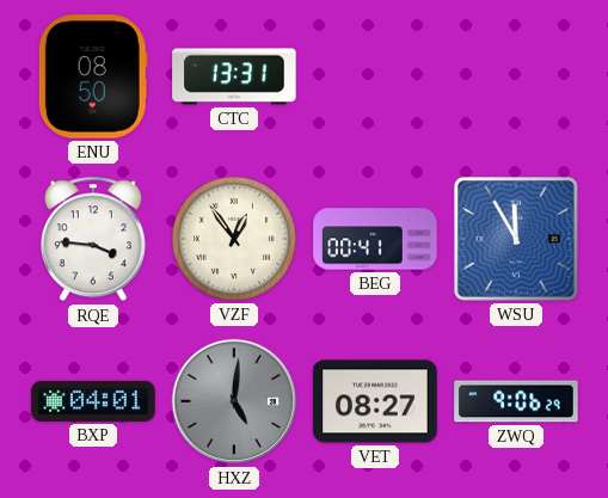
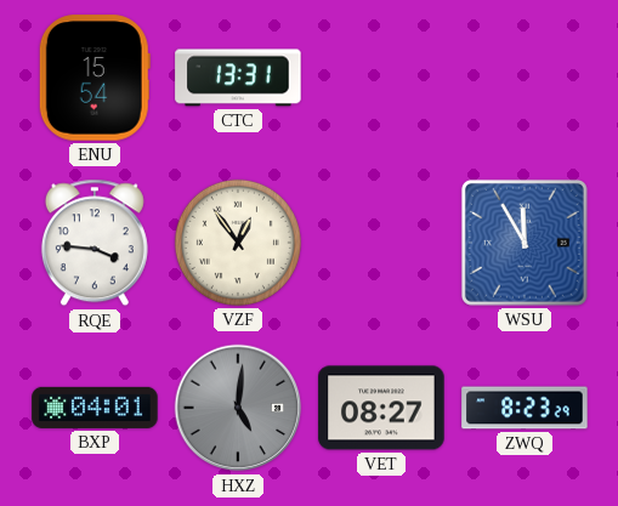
ENU: 08:50 -> 15:54 (95, 78)
BEG: 00:41 -> none (375, 239)
ZWQ: 9:06 -> 8:23 (525, 408)
